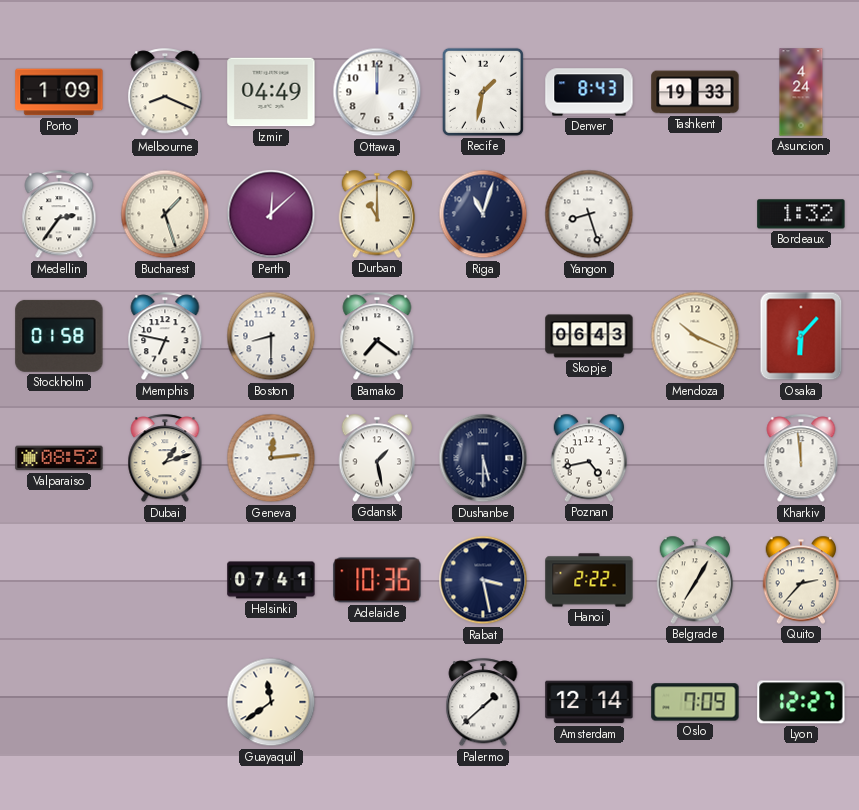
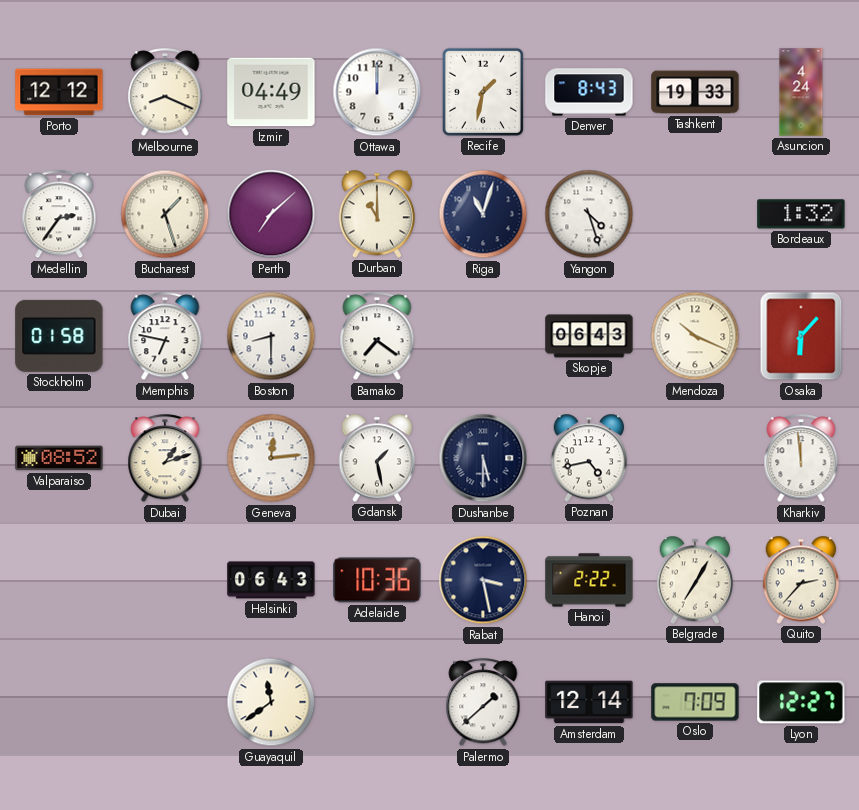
Porto: 1:09 -> 12:12 (59, 92)
Perth: 12:08 -> 7:08 (271, 214)
Yangon: 8:27 -> 4:27 (589, 214)
Helsinki: 07:41 -> 06:43 (271, 580)
